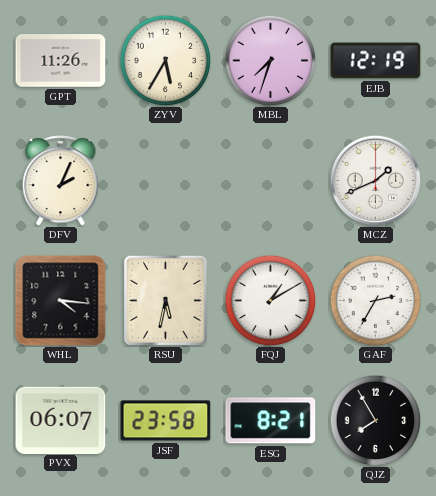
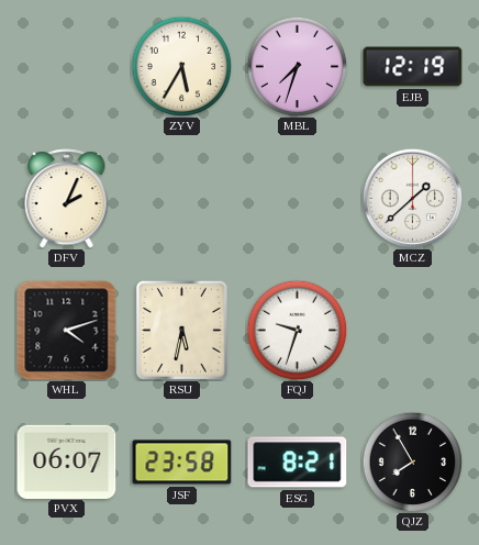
GPT: 11:26 -> none (61, 61)
MCZ: 1:41 -> 1:38 (412, 198)
WHL: 4:16 -> 4:12 (67, 331)
FQJ: 1:10 -> 9:33 (297, 330)
GAF: 2:35 -> none (375, 300)
